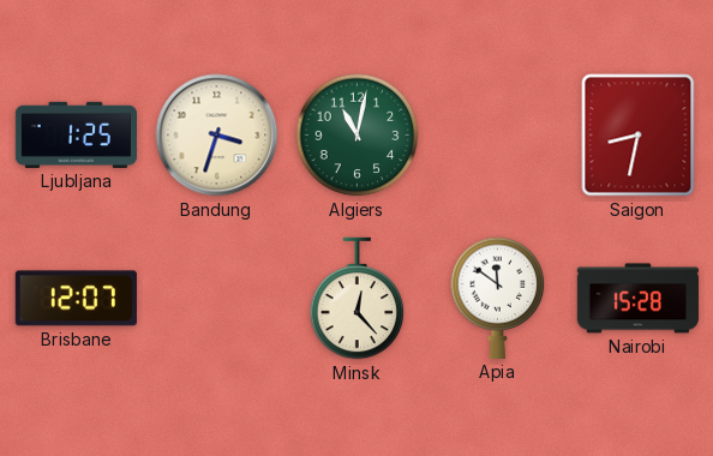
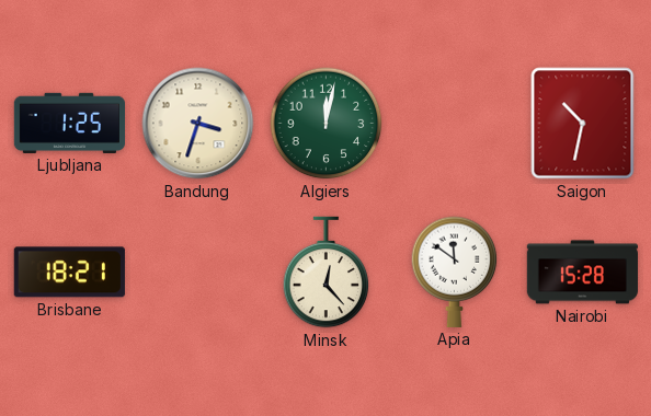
Algiers: 11:02 -> 12:02 (327, 124)
Saigon: 8:32 -> 10:32 (583, 124)
Brisbane: 12:07 -> 18:21 (69, 273)
